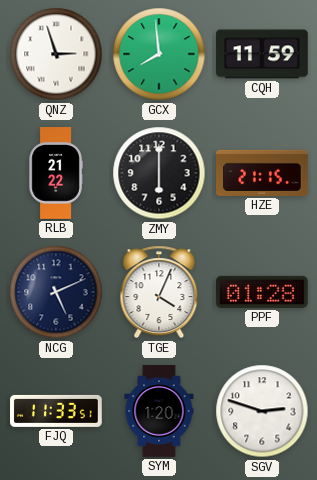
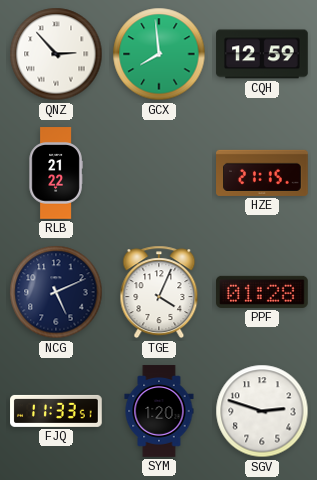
QNZ: 2:57 -> 2:53 (56, 54)
CQH: 11:59 -> 12:59 (262, 54)
ZMY: 6:00 -> none (159, 173)
